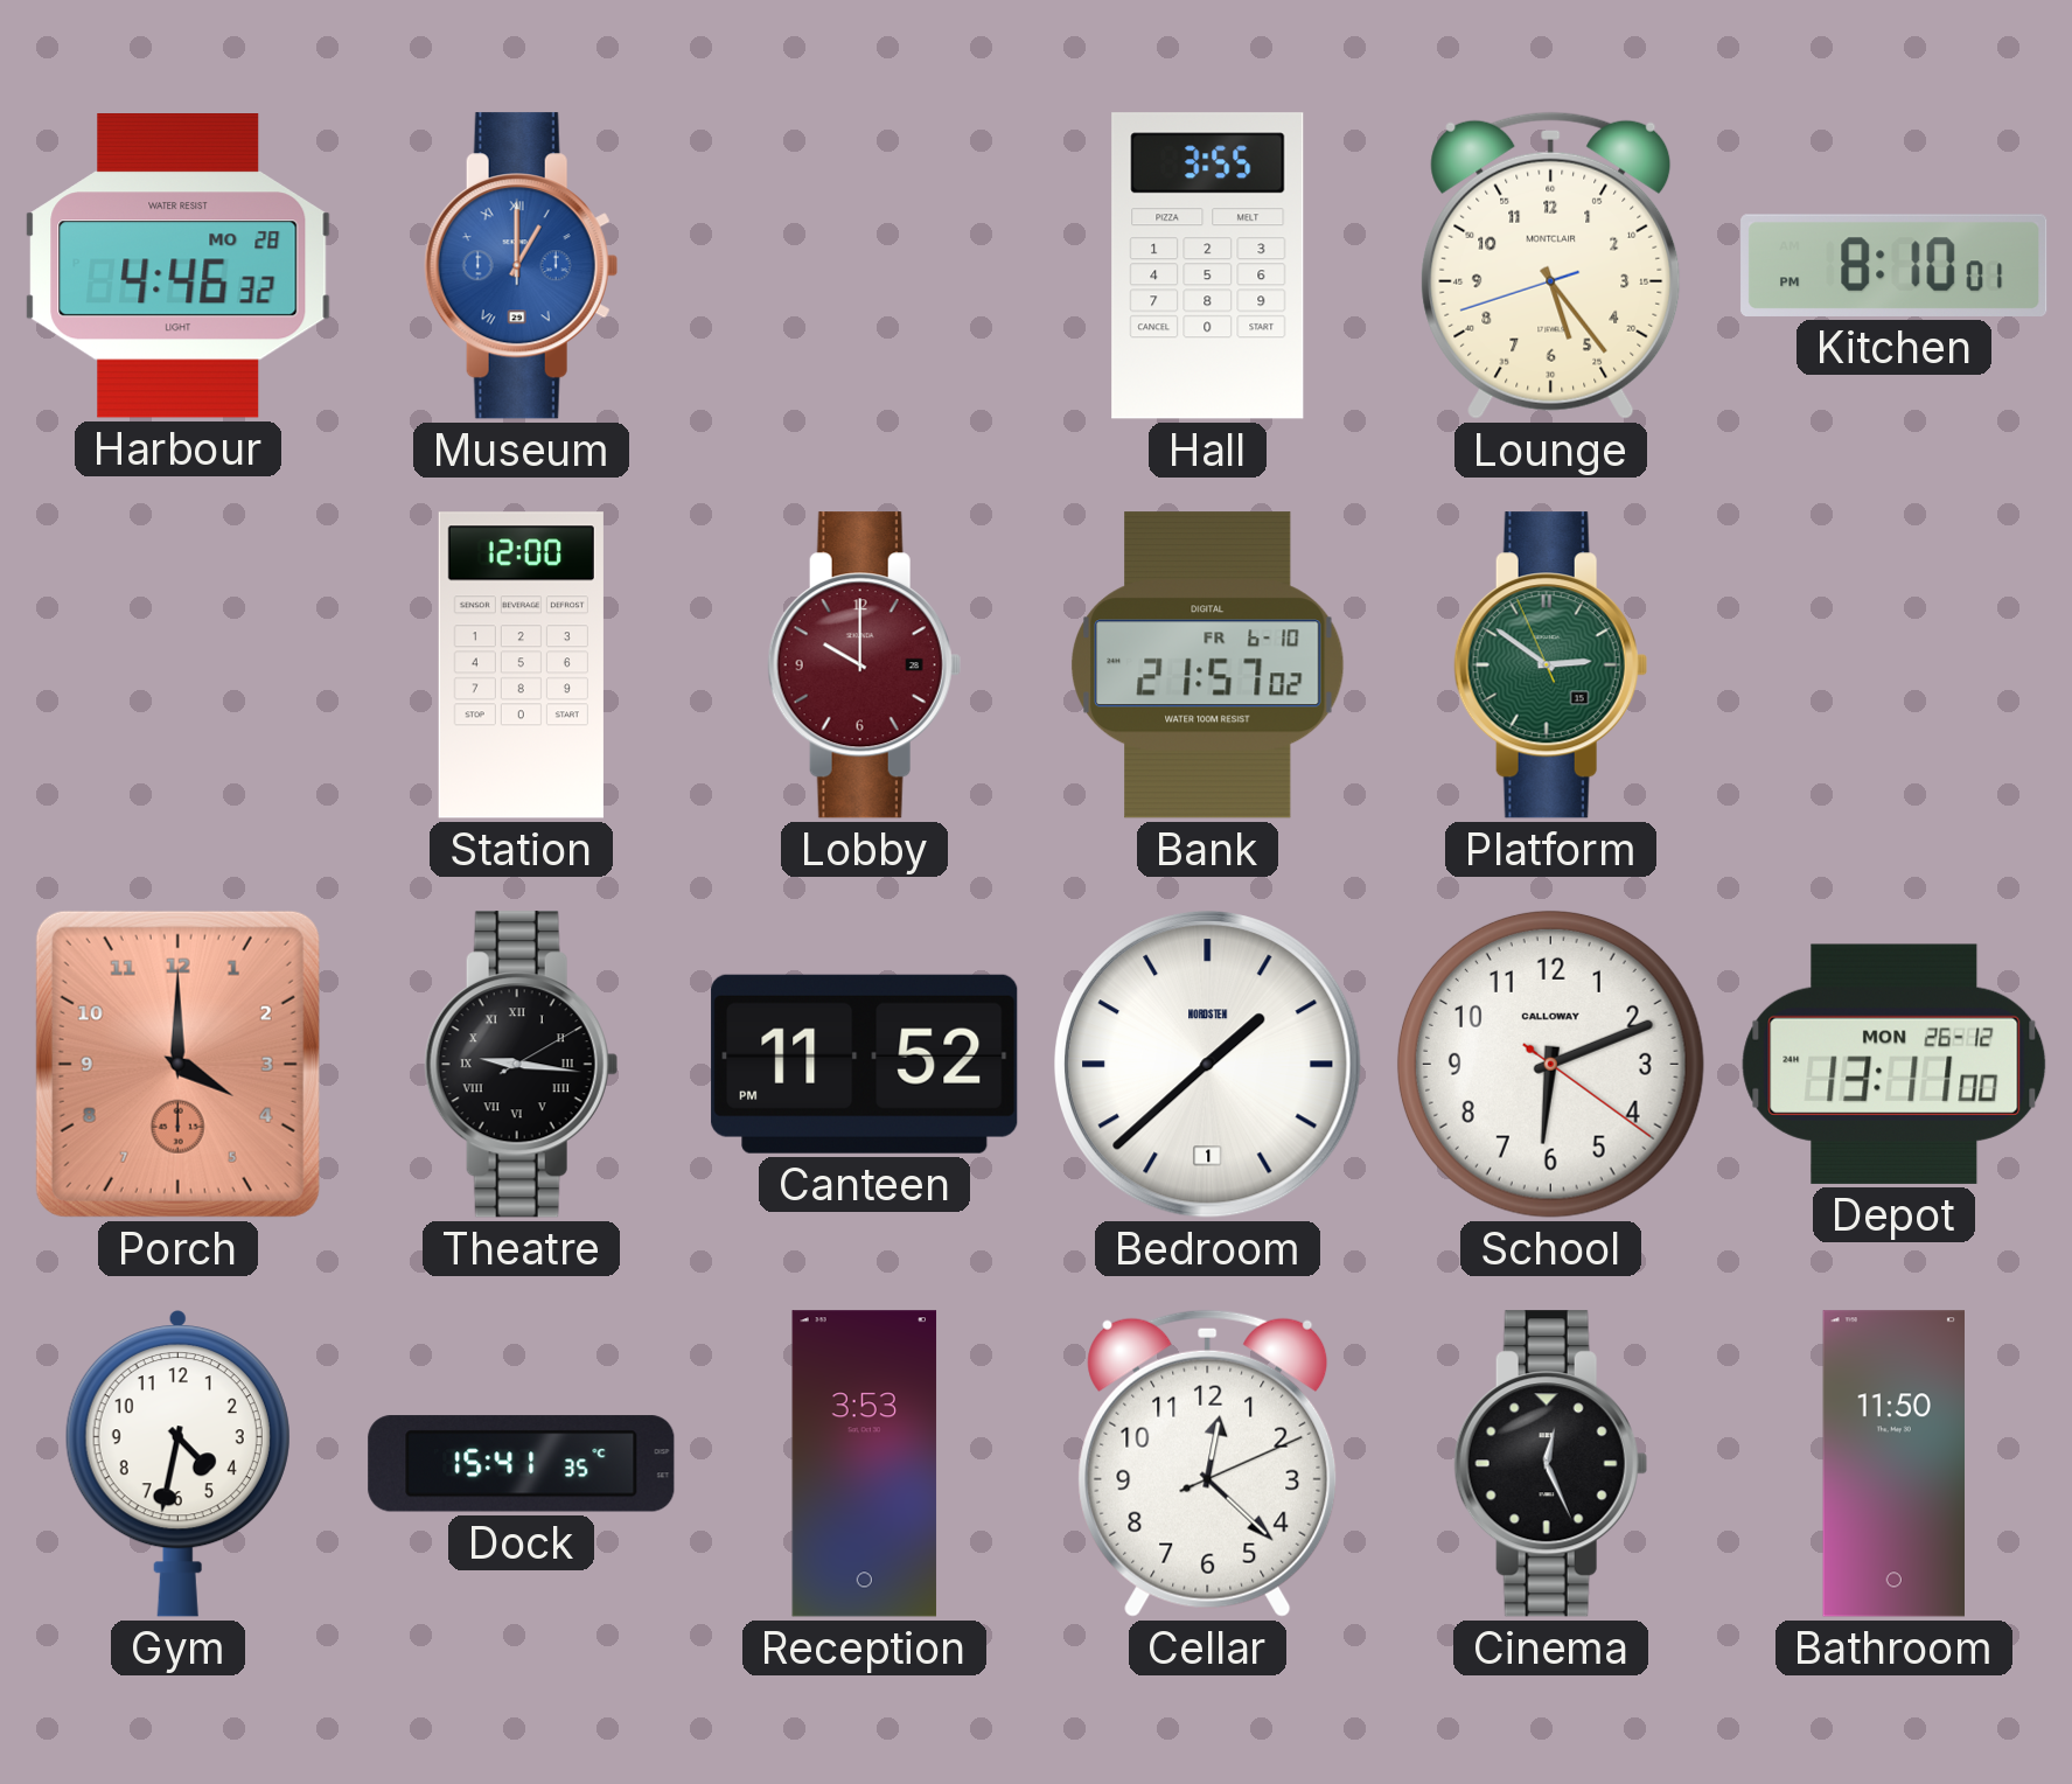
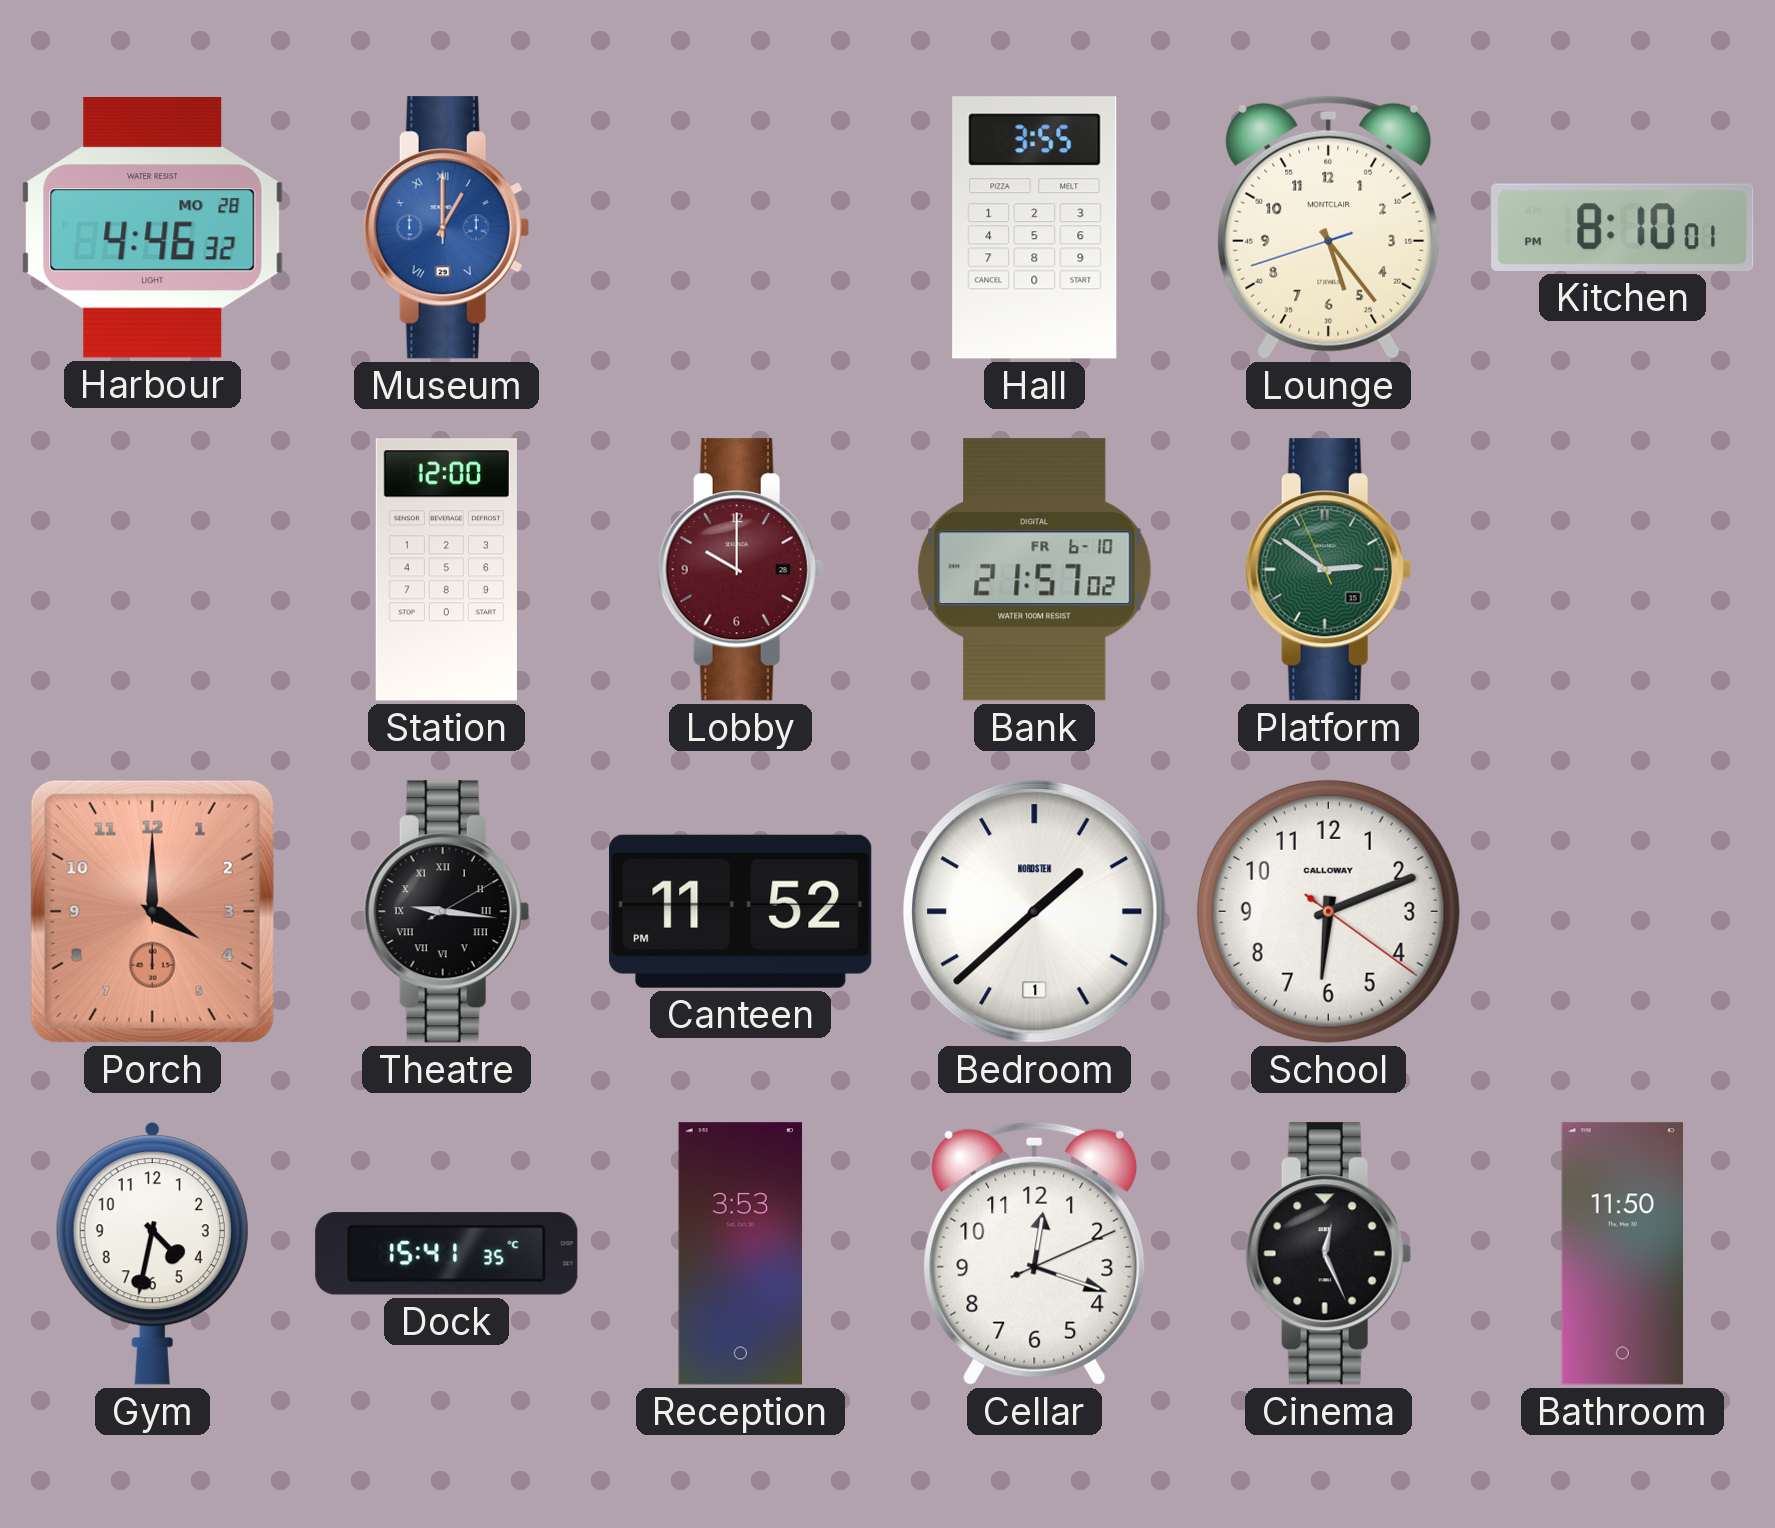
Depot: 13:11 -> none (1895, 1064)
Cellar: 12:22 -> 12:18 (1035, 1253)
